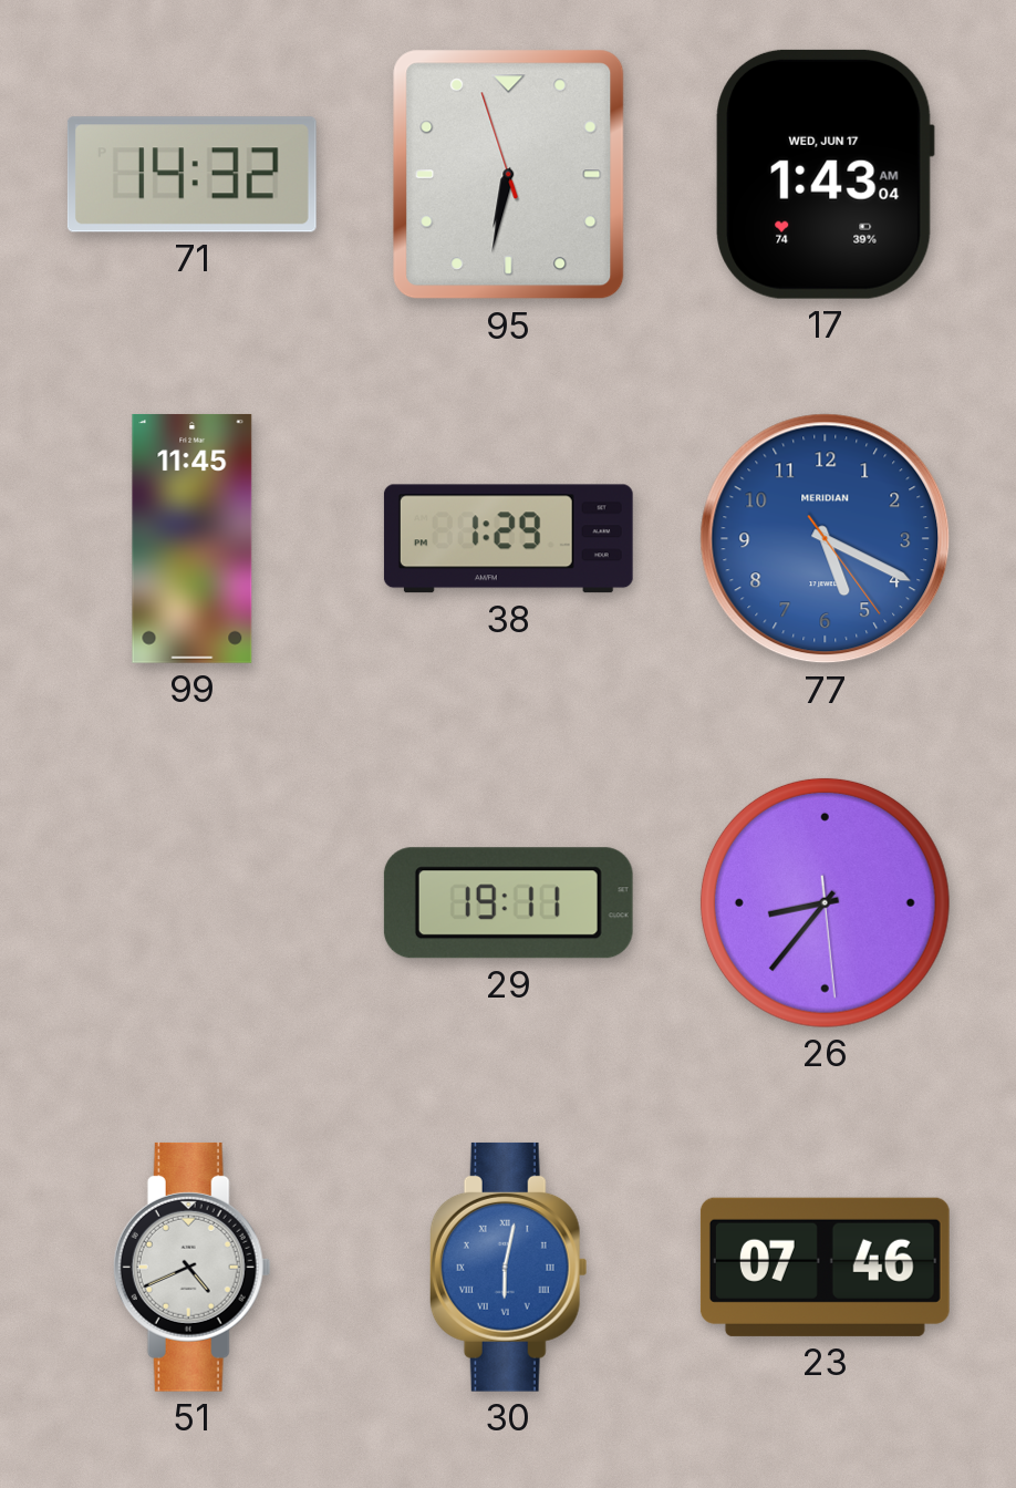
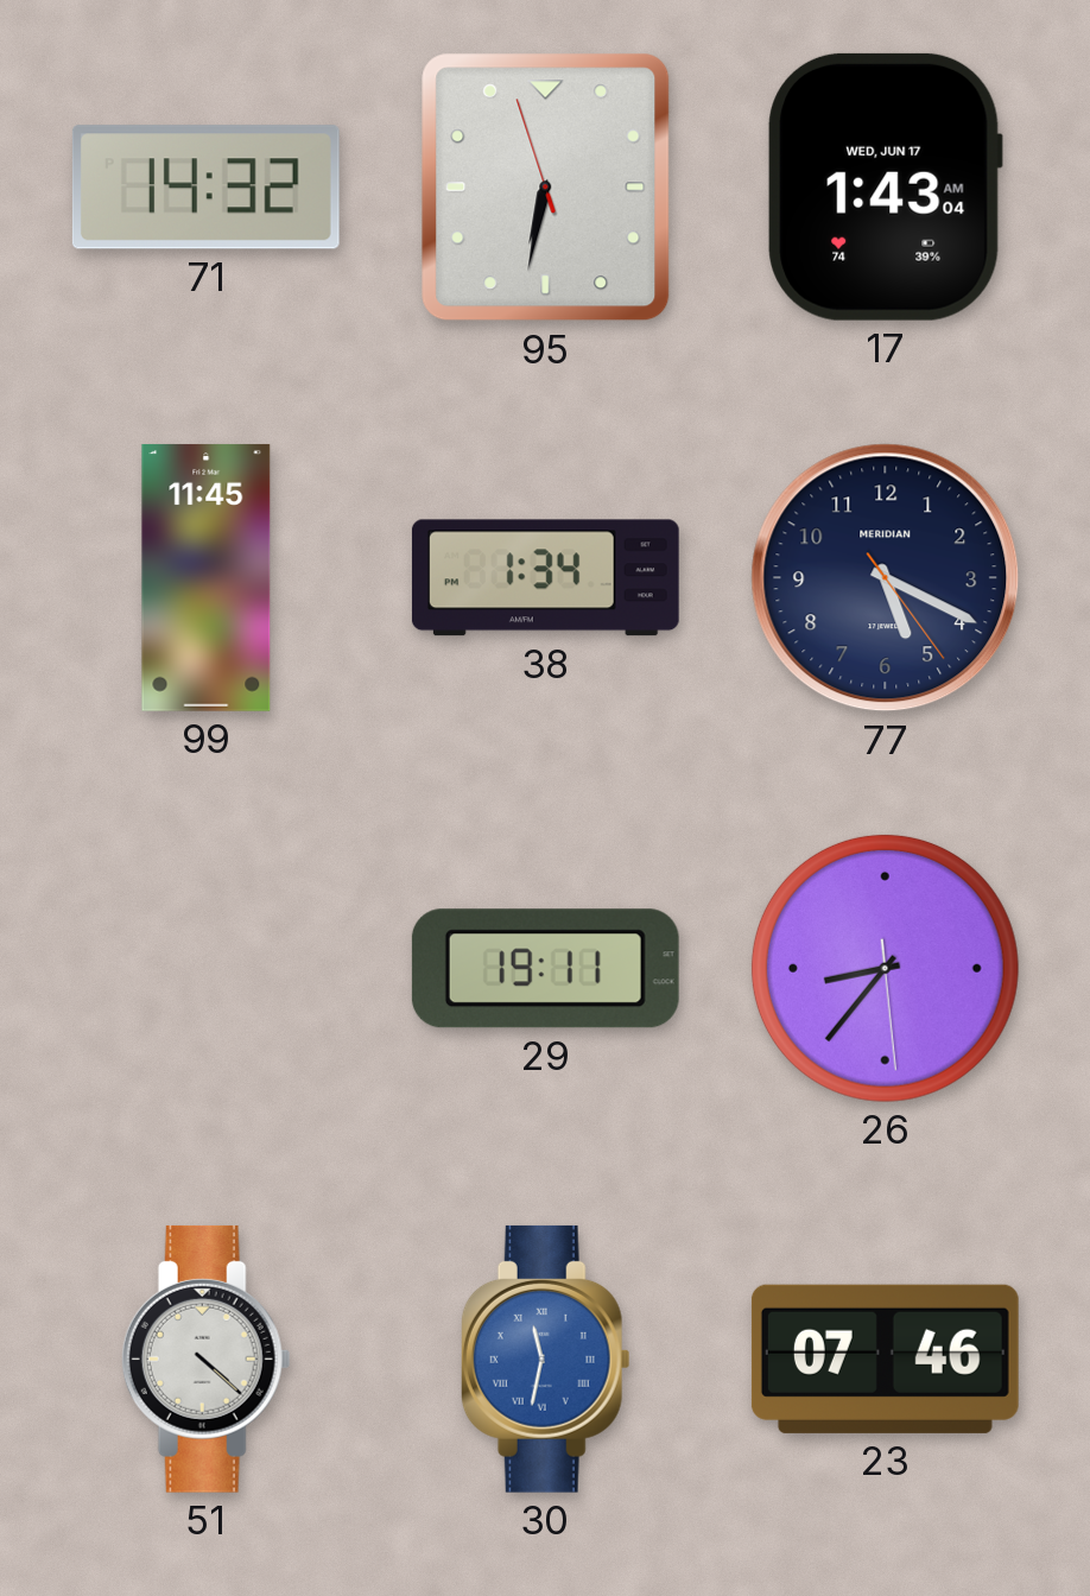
38: 1:29 -> 1:34 (545, 578)
77 dial: blue -> navy (886, 578)
51: 4:41 -> 4:22 (205, 1358)
30: 6:02 -> 11:32 (545, 1358)
